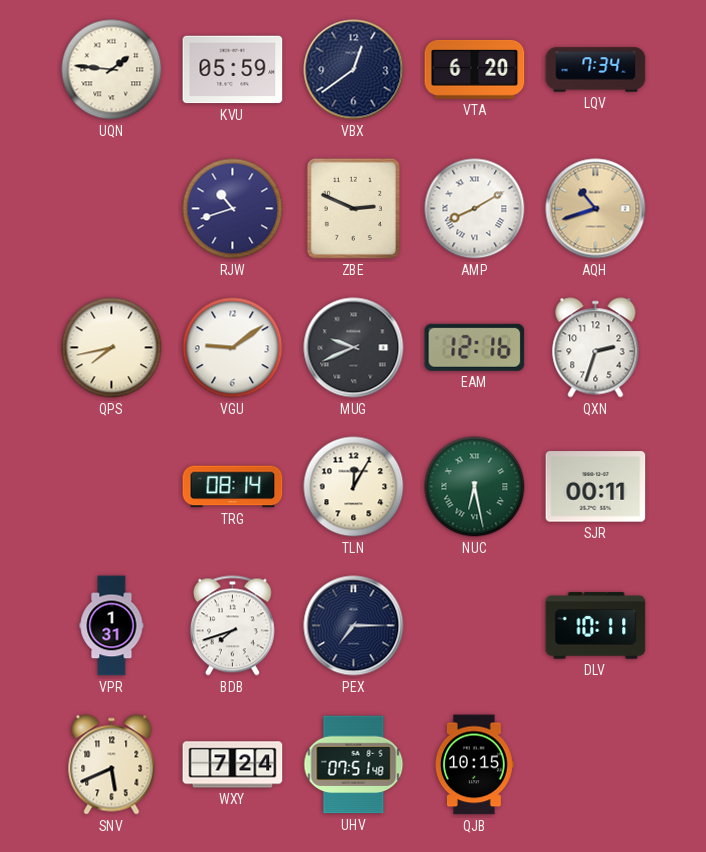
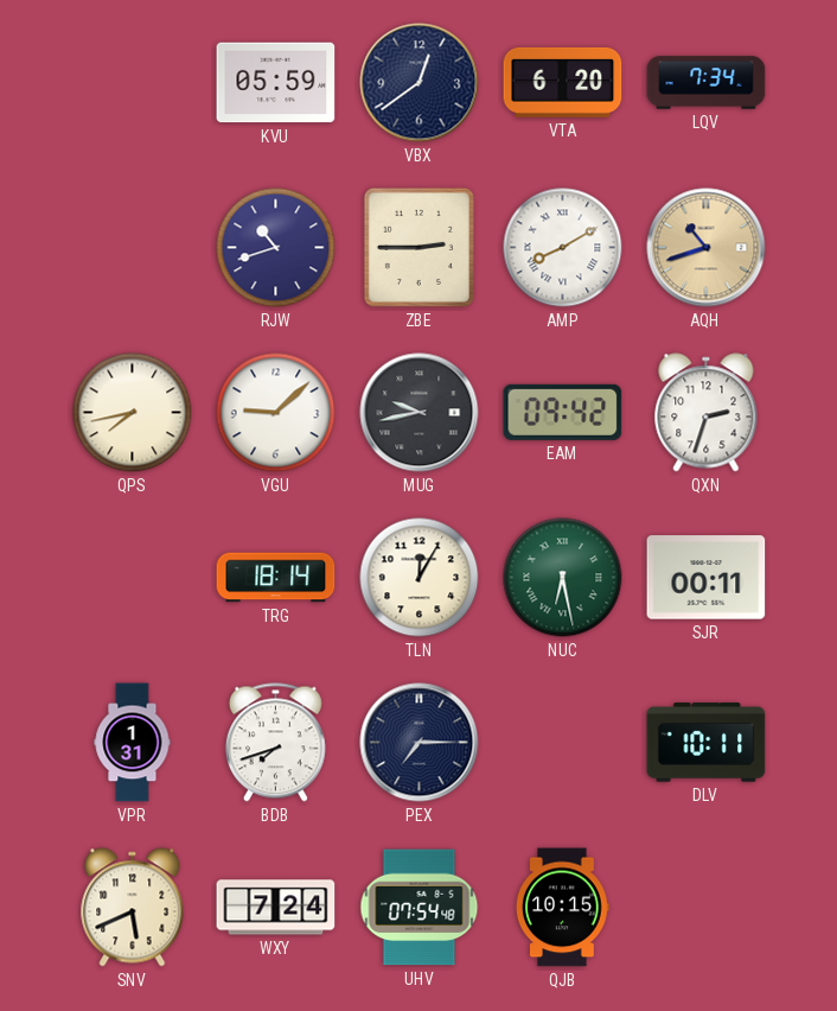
UQN: 1:46 -> none (112, 70)
ZBE: 2:49 -> 2:45 (418, 247)
VGU: 9:09 -> 9:08 (276, 413)
MUG: 9:41 -> 9:43 (420, 413)
EAM: 12:16 -> 09:42 (563, 412)
TRG: 08:14 -> 18:14 (276, 578)
UHV: 07:51 -> 07:54 (420, 908)
